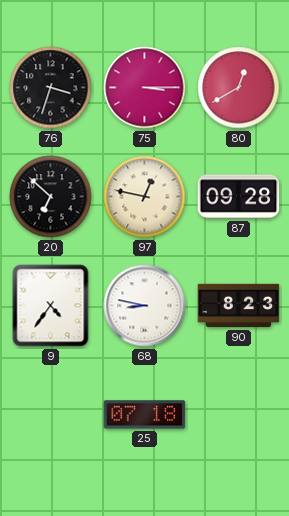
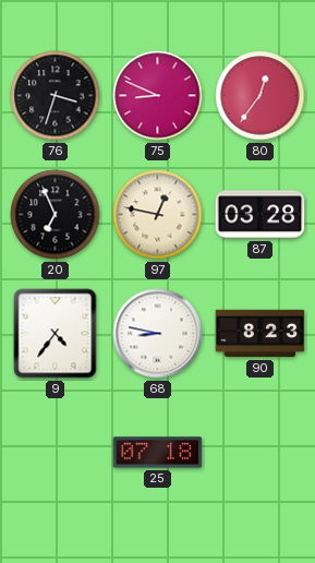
75: 3:15 -> 8:49 (158, 96)
80: 12:40 -> 12:36 (261, 96)
20: 6:52 -> 6:56 (56, 215)
87: 09:28 -> 03:28 (261, 215)
